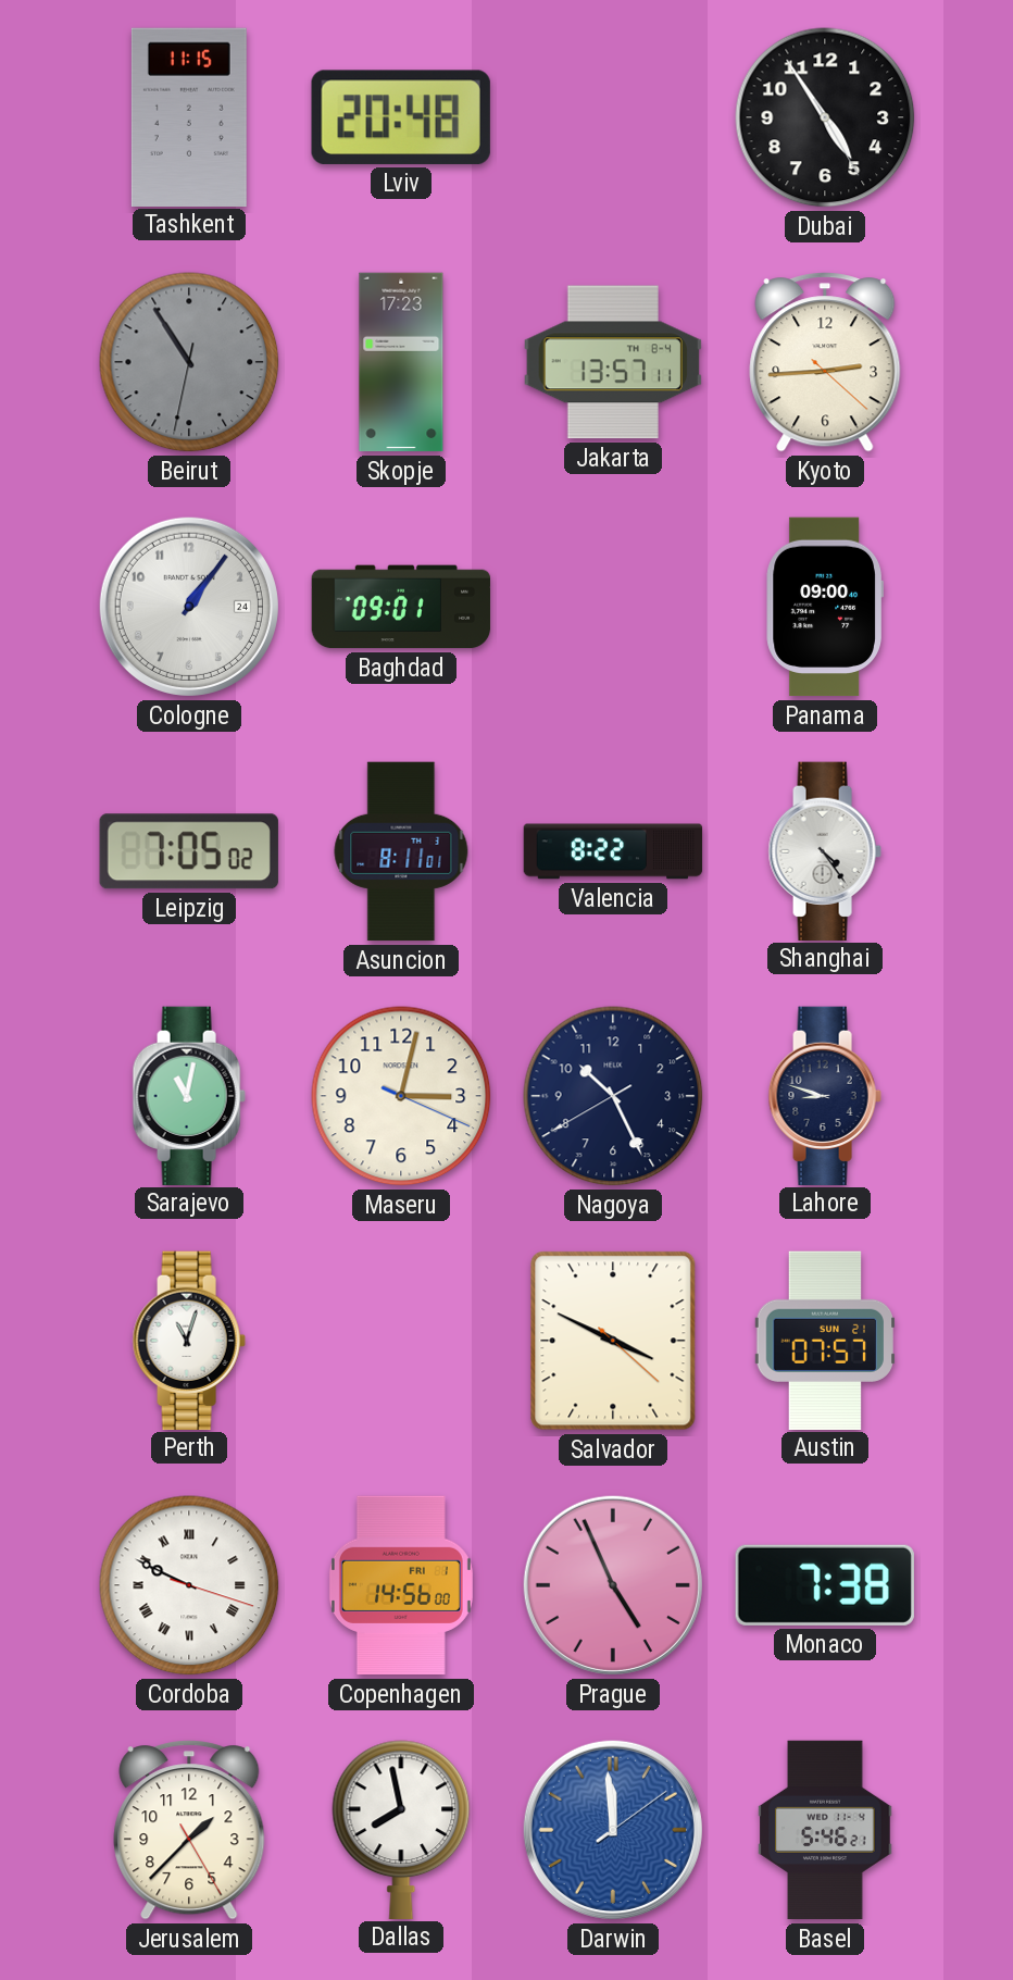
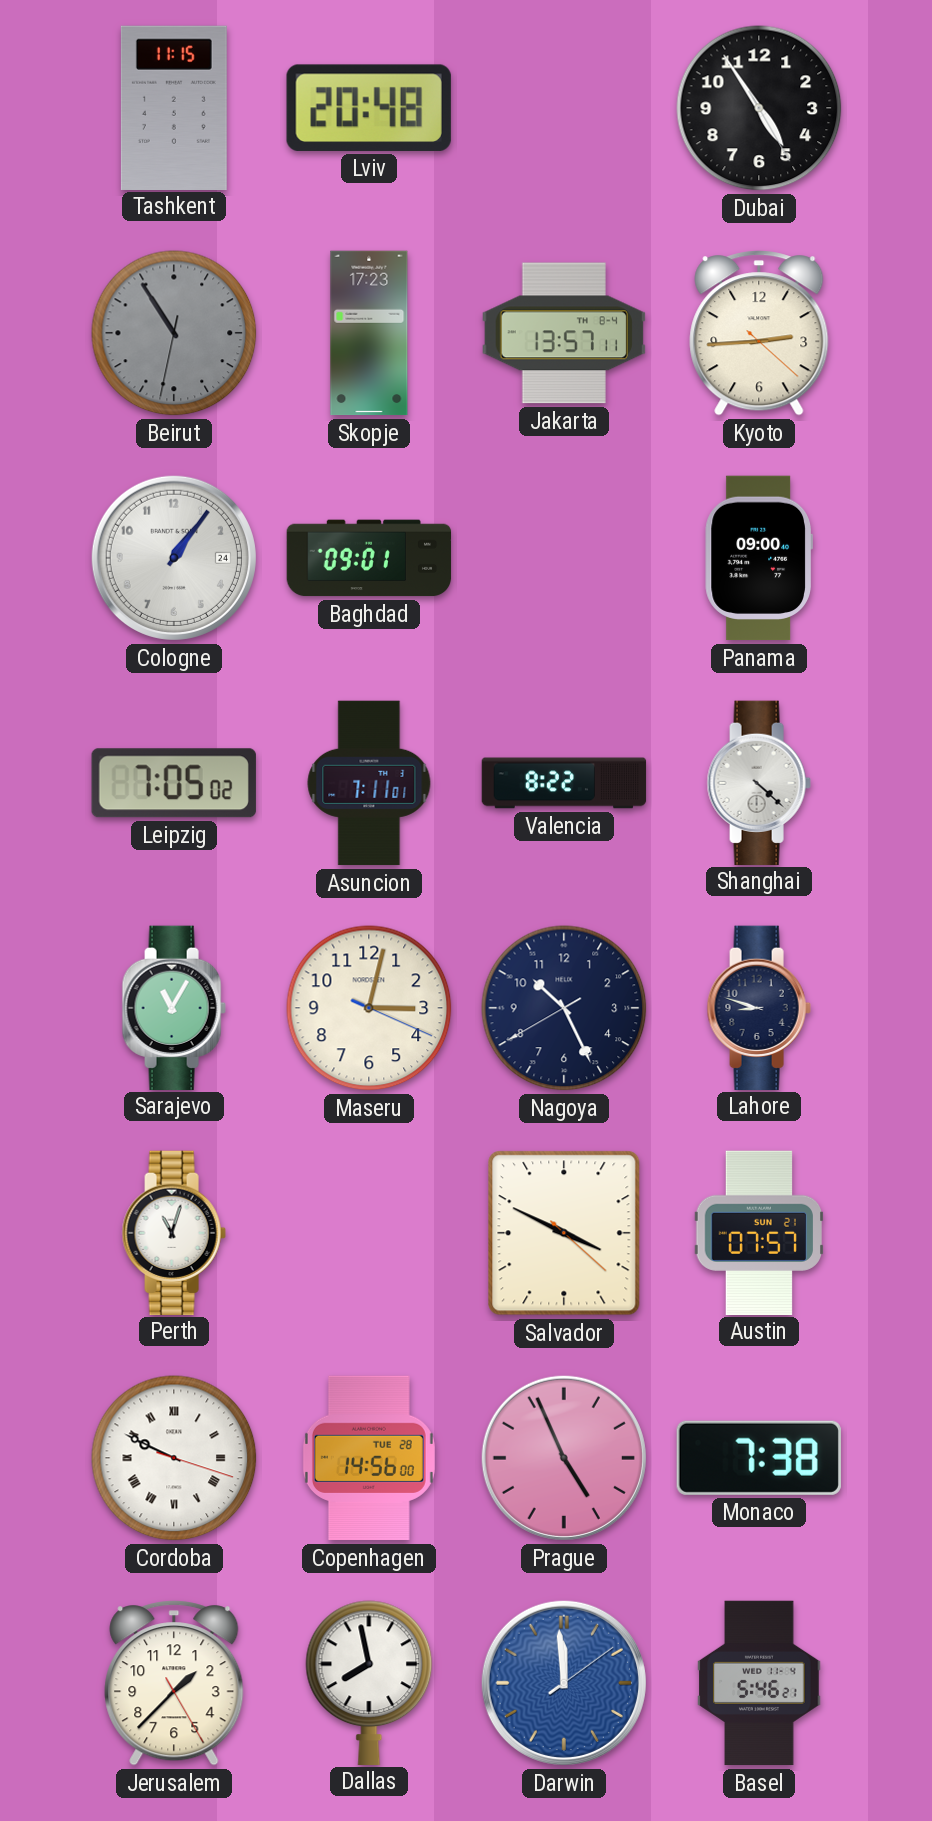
Asuncion: 8:11 -> 7:11 (369, 783)
Shanghai: 4:24 -> 4:22 (759, 782)
Sarajevo: 11:02 -> 11:05 (174, 1007)
Copenhagen date: FRI 1 -> TUE 28 (369, 1458)
